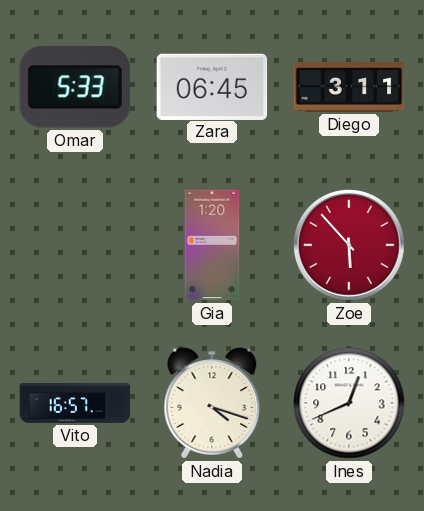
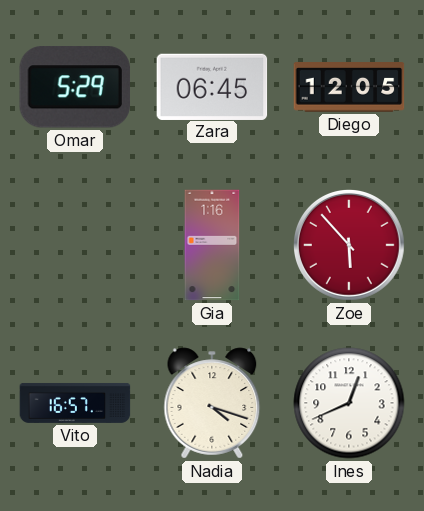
Omar: 5:33 -> 5:29 (75, 87)
Diego: 3:11 -> 12:05 (349, 88)
Gia: 1:20 -> 1:16 (212, 245)
